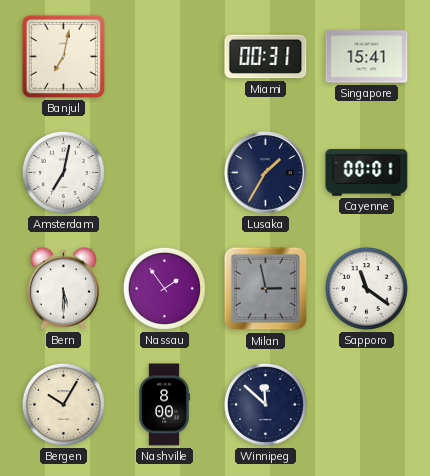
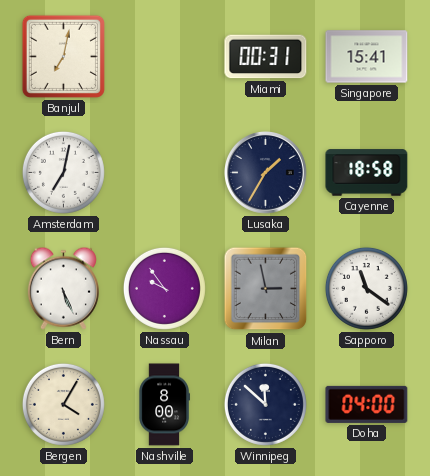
Cayenne: 00:01 -> 18:58 (367, 173)
Bern: 5:30 -> 5:26 (63, 288)
Nassau: 1:54 -> 9:54 (164, 288)
Bergen: 10:05 -> 4:05 (63, 404)
Doha: none -> 04:00 (367, 404)
